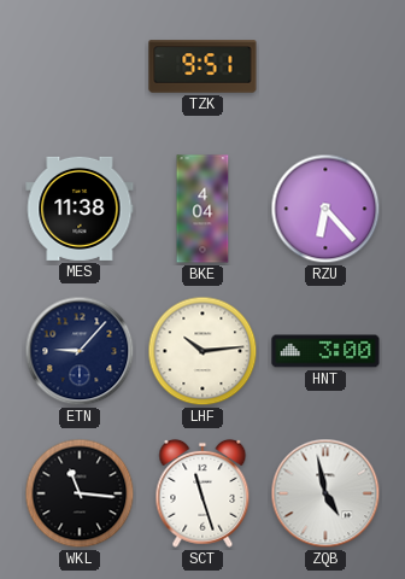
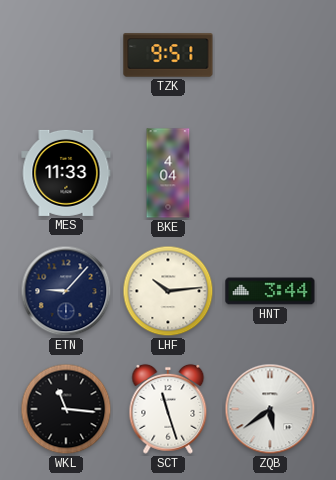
MES: 11:38 -> 11:33 (66, 173)
RZU: 6:23 -> none (325, 209)
HNT: 3:00 -> 3:44 (270, 291)
ZQB: 4:58 -> 5:39 (270, 409)
